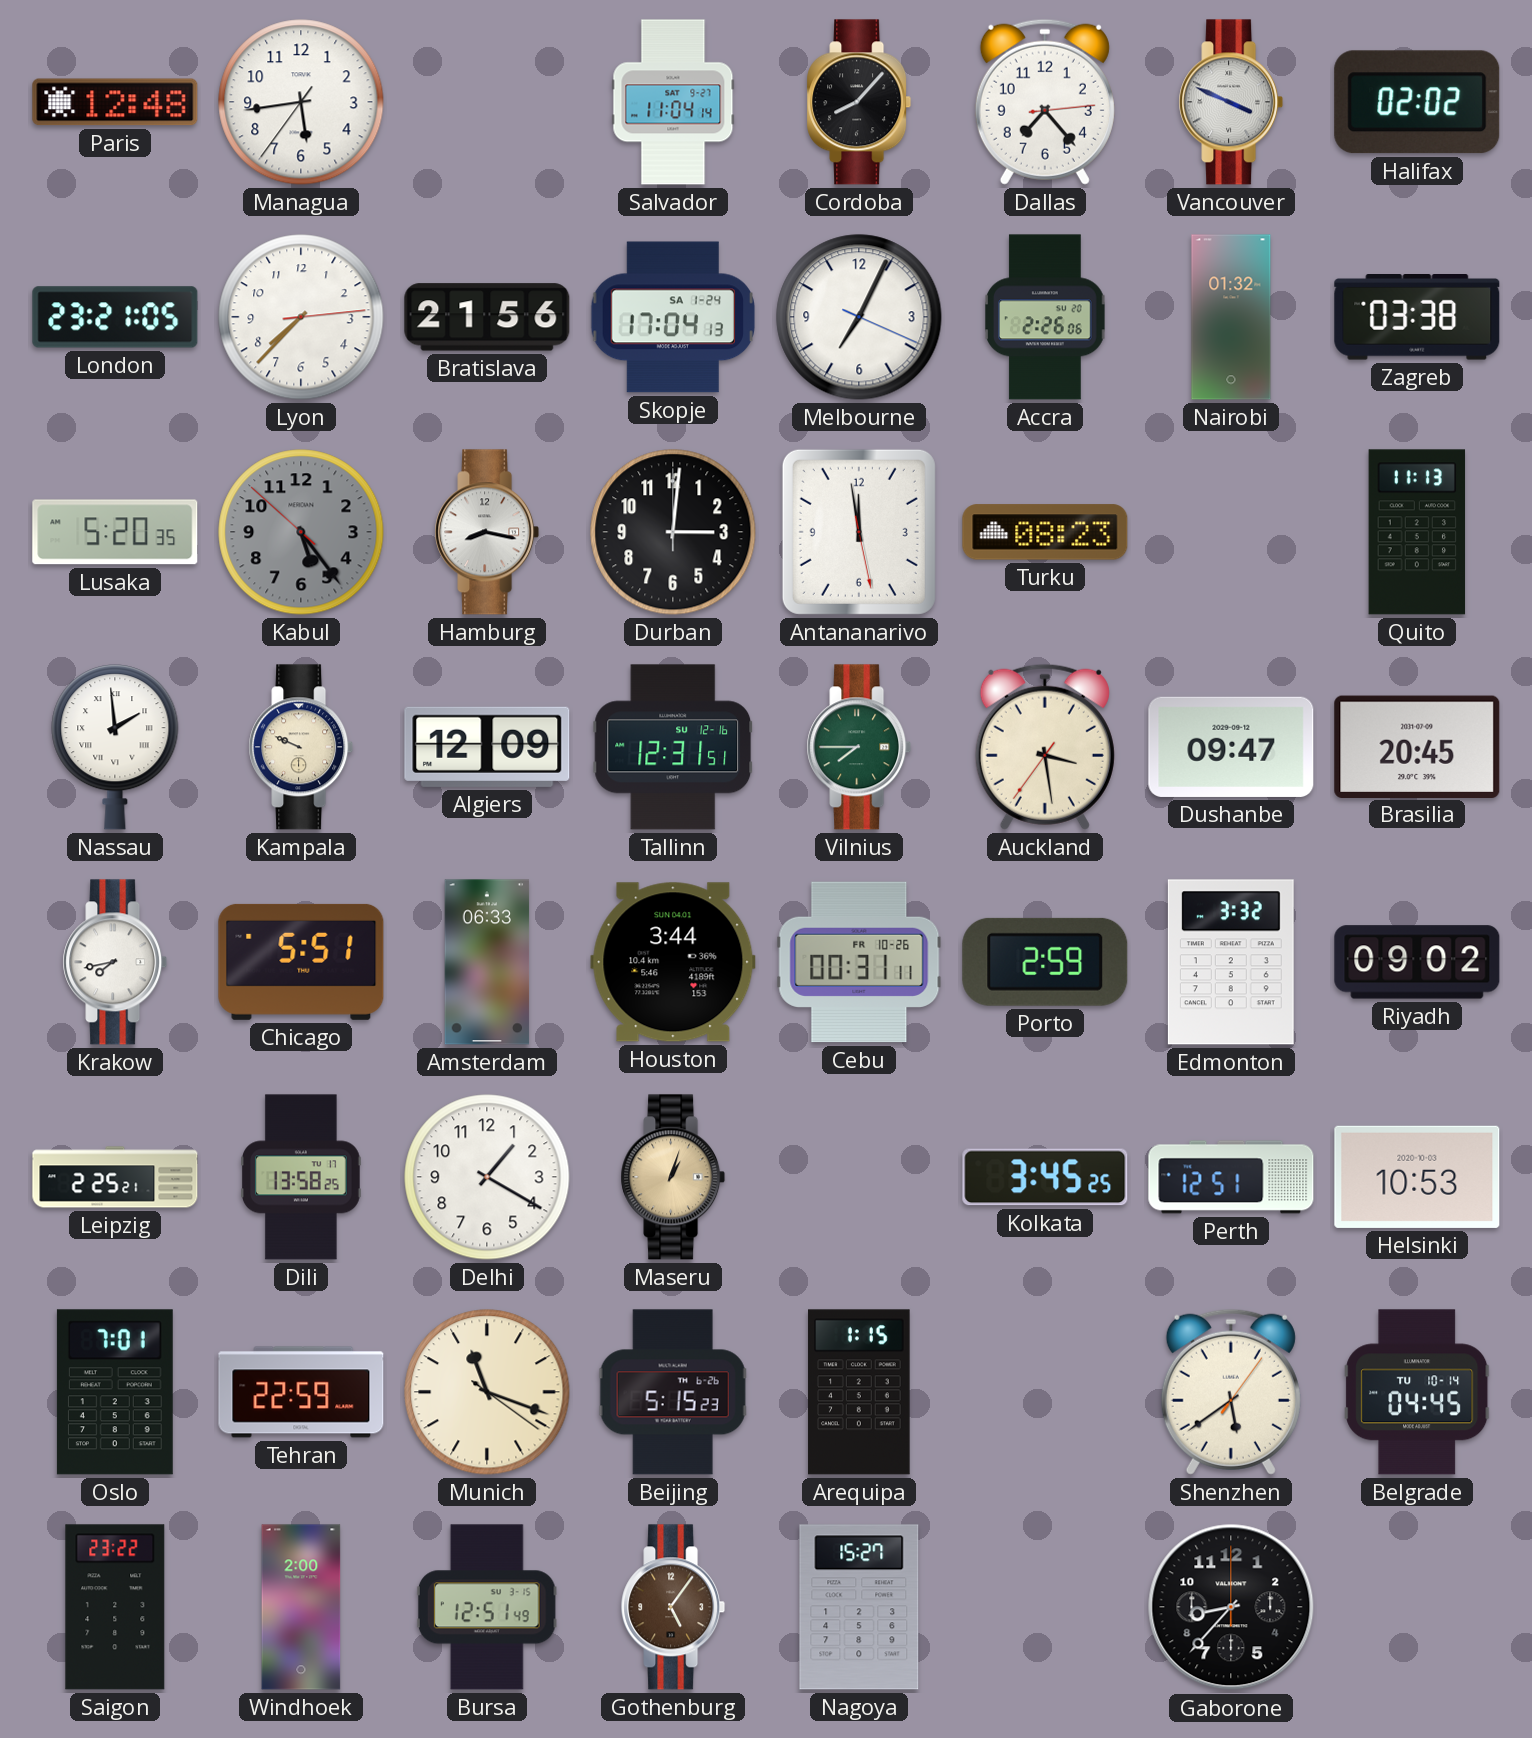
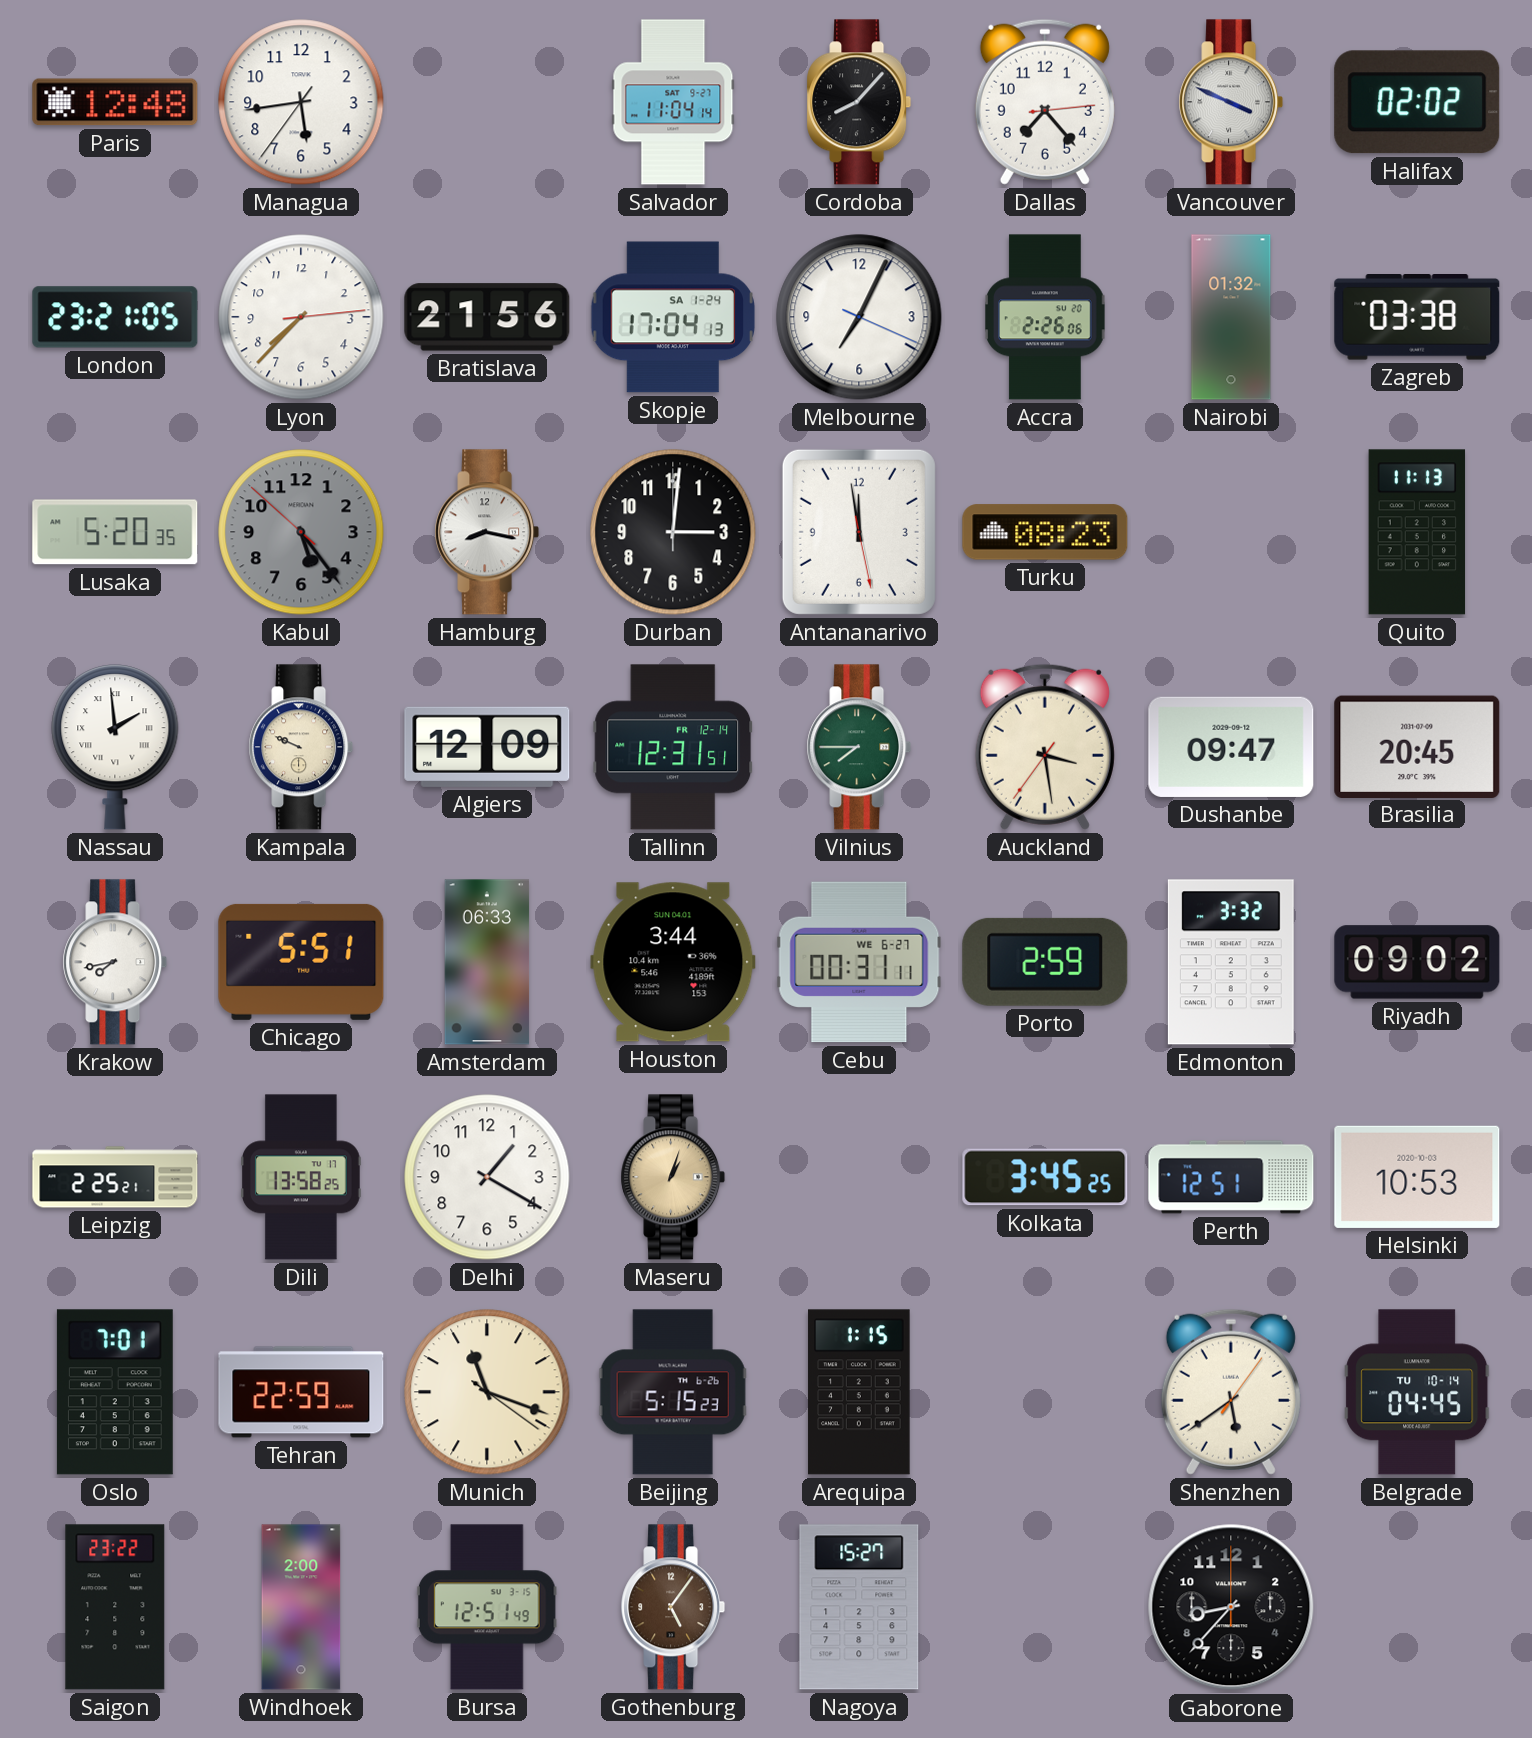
Tallinn date: SU 12-16 -> FR 12-14 (673, 747)
Cebu date: FR 10-26 -> WE 6-27 (859, 962)
